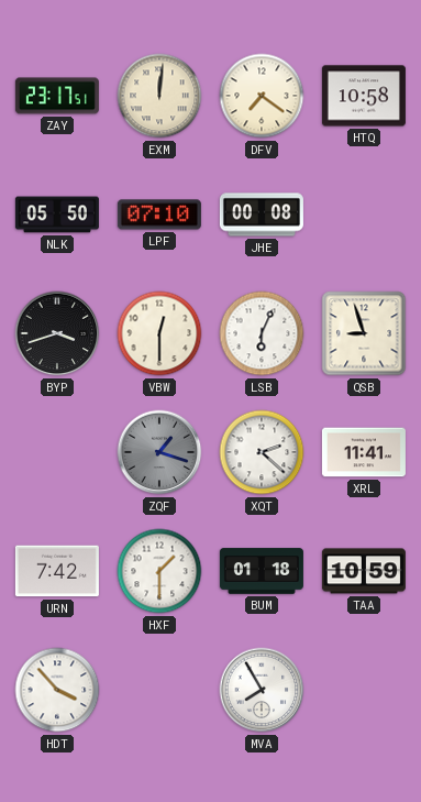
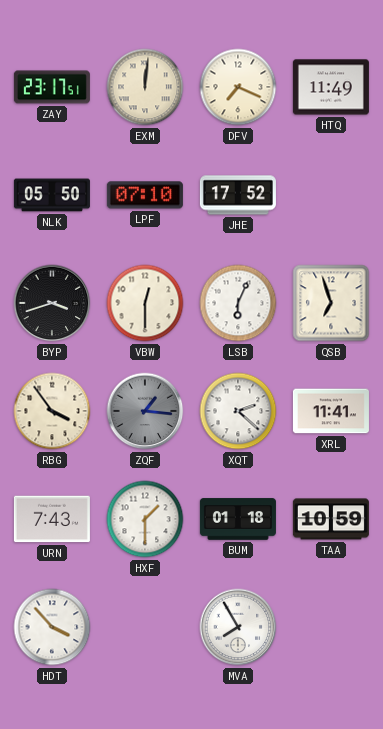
DFV: 7:21 -> 7:19 (238, 87)
HTQ: 10:58 -> 11:49 (331, 87)
JHE: 00:08 -> 17:52 (238, 195)
QSB: 8:57 -> 6:57 (331, 303)
RBG: none -> 3:54 (52, 411)
ZQF: 1:18 -> 1:16 (145, 411)
URN: 7:42 -> 7:43 (52, 519)
